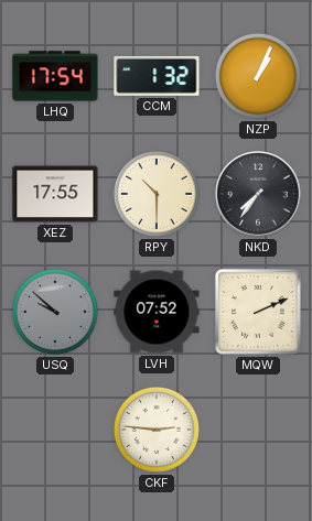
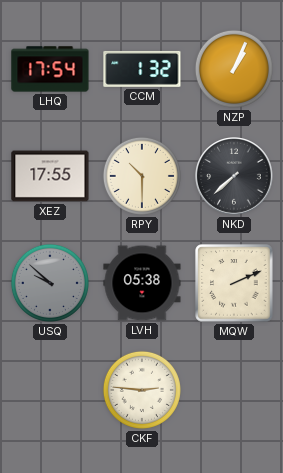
NKD: 7:36 -> 7:38 (235, 177)
LVH: 07:52 -> 05:38 (142, 283)
